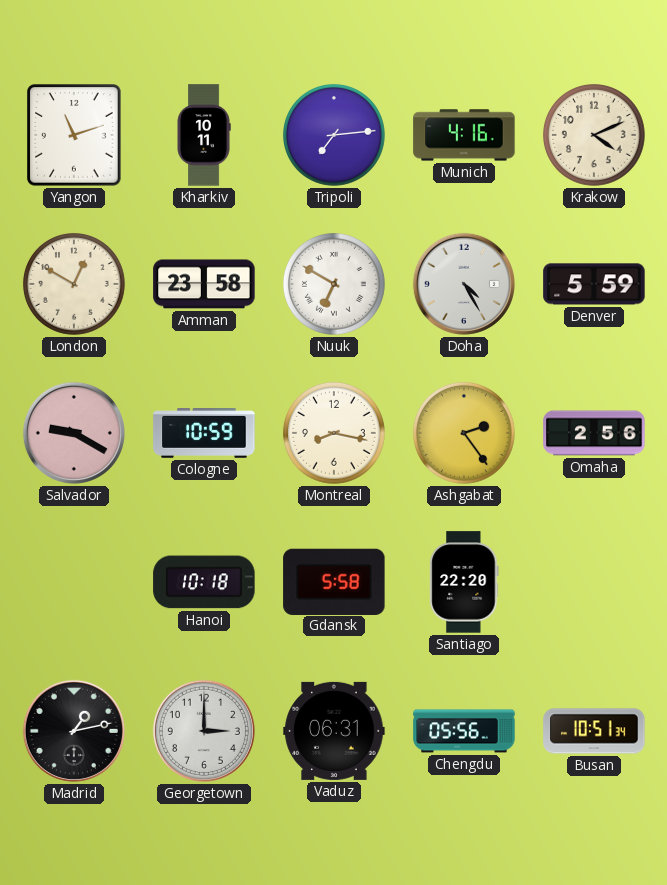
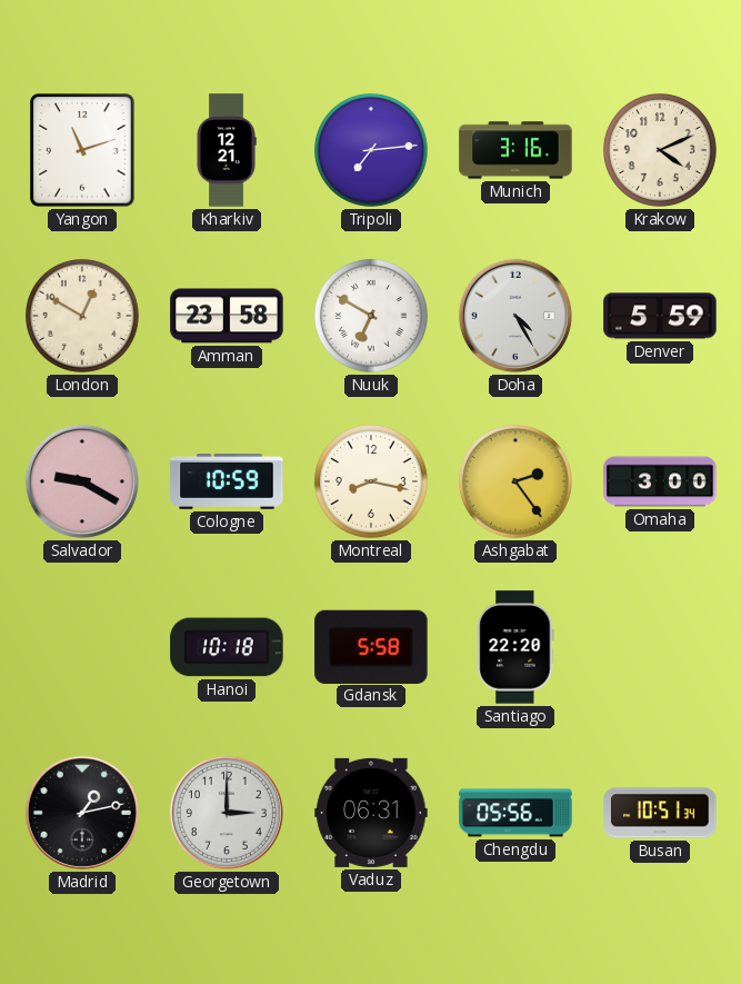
Kharkiv: 10:11 -> 12:21 (227, 150)
Munich: 4:16 -> 3:16 (515, 150)
Omaha: 2:56 -> 3:00 (660, 481)
